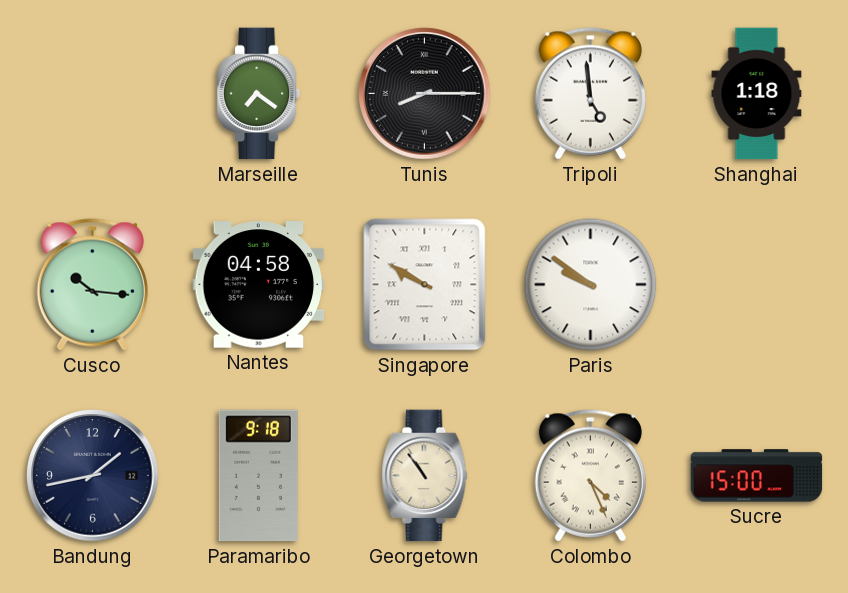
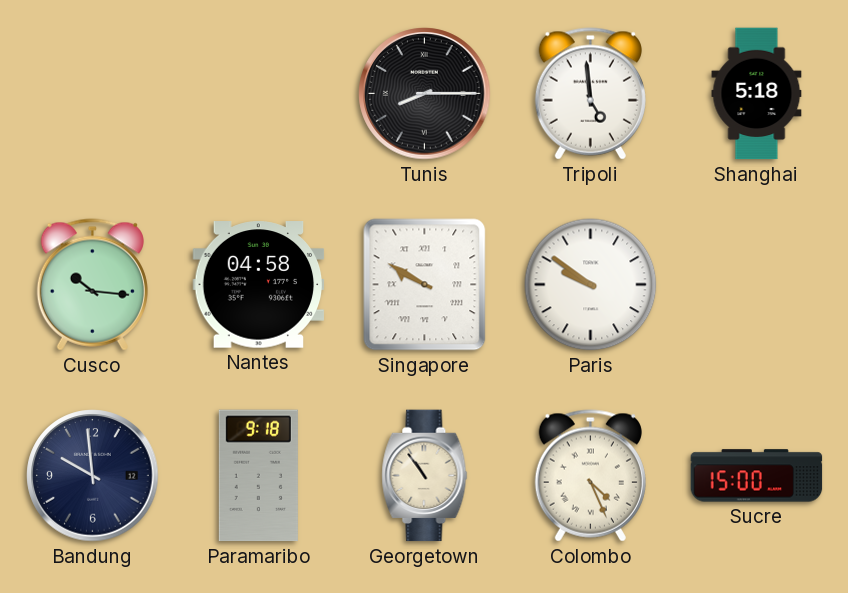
Marseille: 7:21 -> none (259, 94)
Shanghai: 1:18 -> 5:18 (757, 94)
Bandung: 1:43 -> 9:59 (93, 476)
